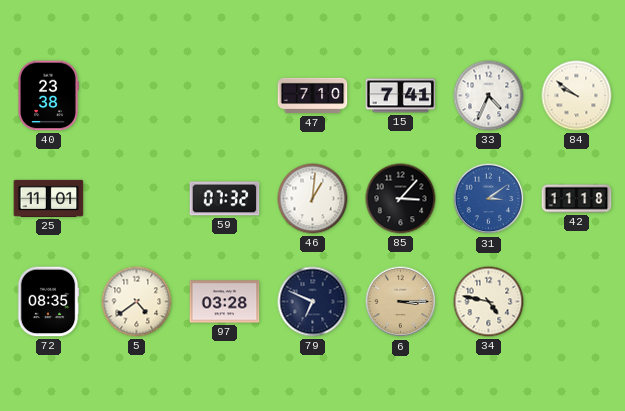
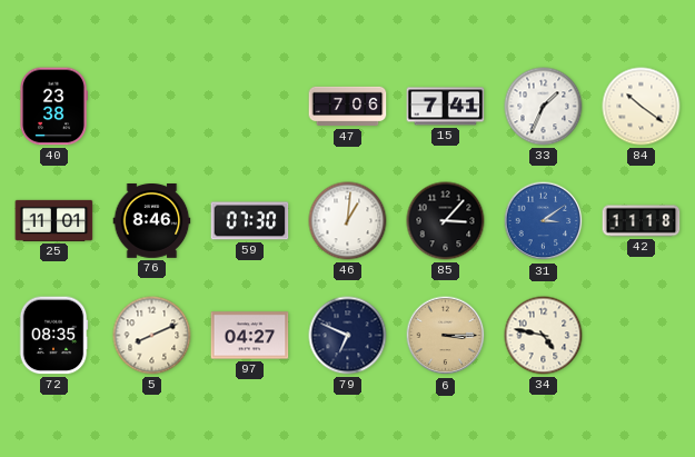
47: 7:10 -> 7:06 (348, 107)
33: 4:34 -> 1:34 (544, 107)
84: 9:51 -> 10:21 (642, 107)
76: none -> 8:46 (152, 221)
59: 07:32 -> 07:30 (250, 221)
5: 4:39 -> 8:11 (152, 336)
97: 03:28 -> 04:27 (250, 336)
